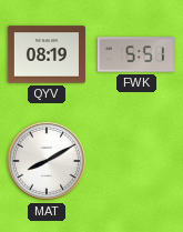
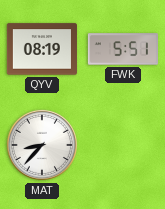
MAT: 8:10 -> 8:37 (42, 145)
